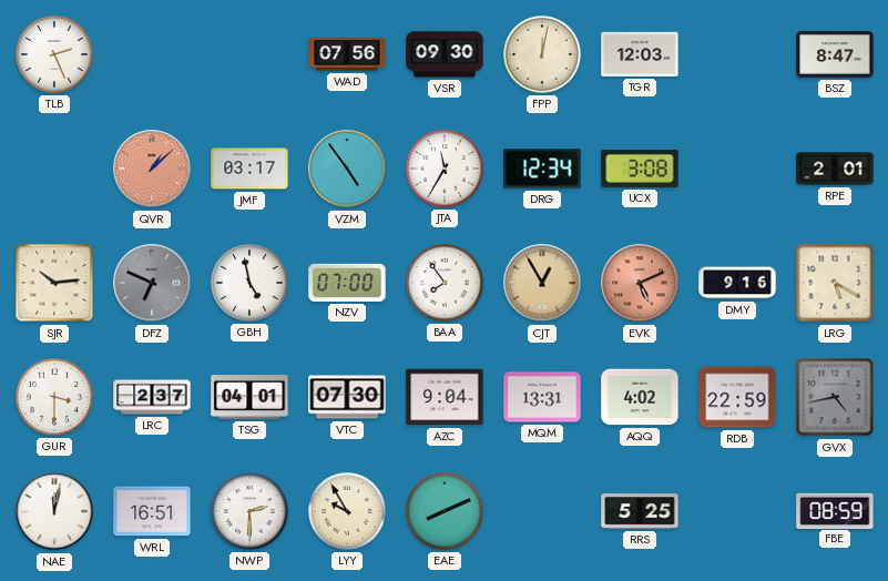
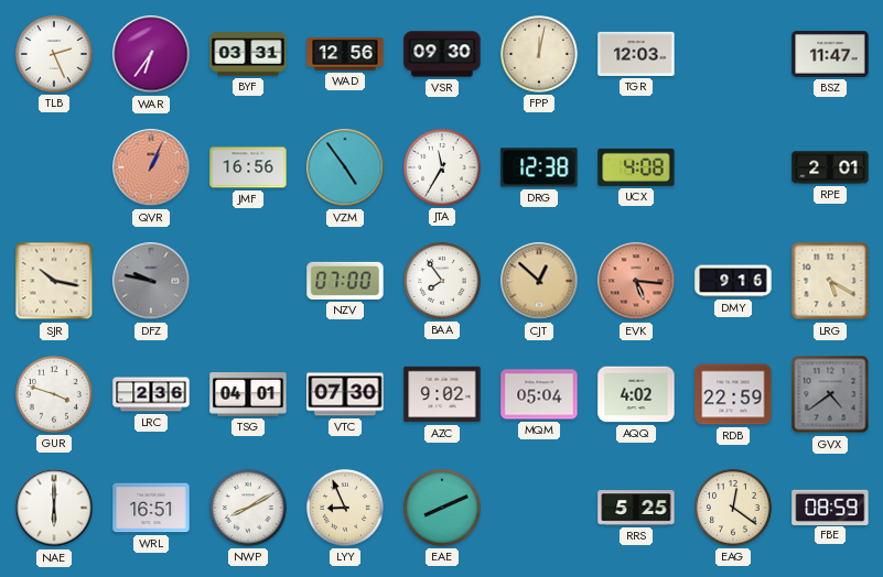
WAR: none -> 6:36 (151, 54)
BYF: none -> 03:31 (248, 54)
WAD: 07:56 -> 12:56 (345, 54)
BSZ: 8:47 -> 11:47 (830, 55)
QVR: 1:08 -> 1:04 (151, 167)
JMF: 03:17 -> 16:56 (248, 167)
DRG: 12:34 -> 12:38 (539, 167)
UCX: 3:08 -> 4:08 (636, 167)
SJR: 10:14 -> 10:17 (54, 281)
DFZ: 6:49 -> 9:47 (151, 281)
GBH: 4:58 -> none (249, 283)
CJT: 12:55 -> 12:52 (539, 281)
EVK: 5:11 -> 5:16 (636, 281)
GUR: 3:30 -> 3:48 (54, 394)
LRC: 2:37 -> 2:36 (151, 394)
AZC: 9:04 -> 9:02 (442, 394)
MQM: 13:31 -> 05:04 (539, 394)
GVX: 4:43 -> 4:39 (830, 394)
NAE: 12:02 -> 6:00 (54, 508)
NWP: 2:30 -> 8:10 (248, 508)
LYY: 9:55 -> 8:56 (345, 508)
EAG: none -> 12:21 (733, 508)
